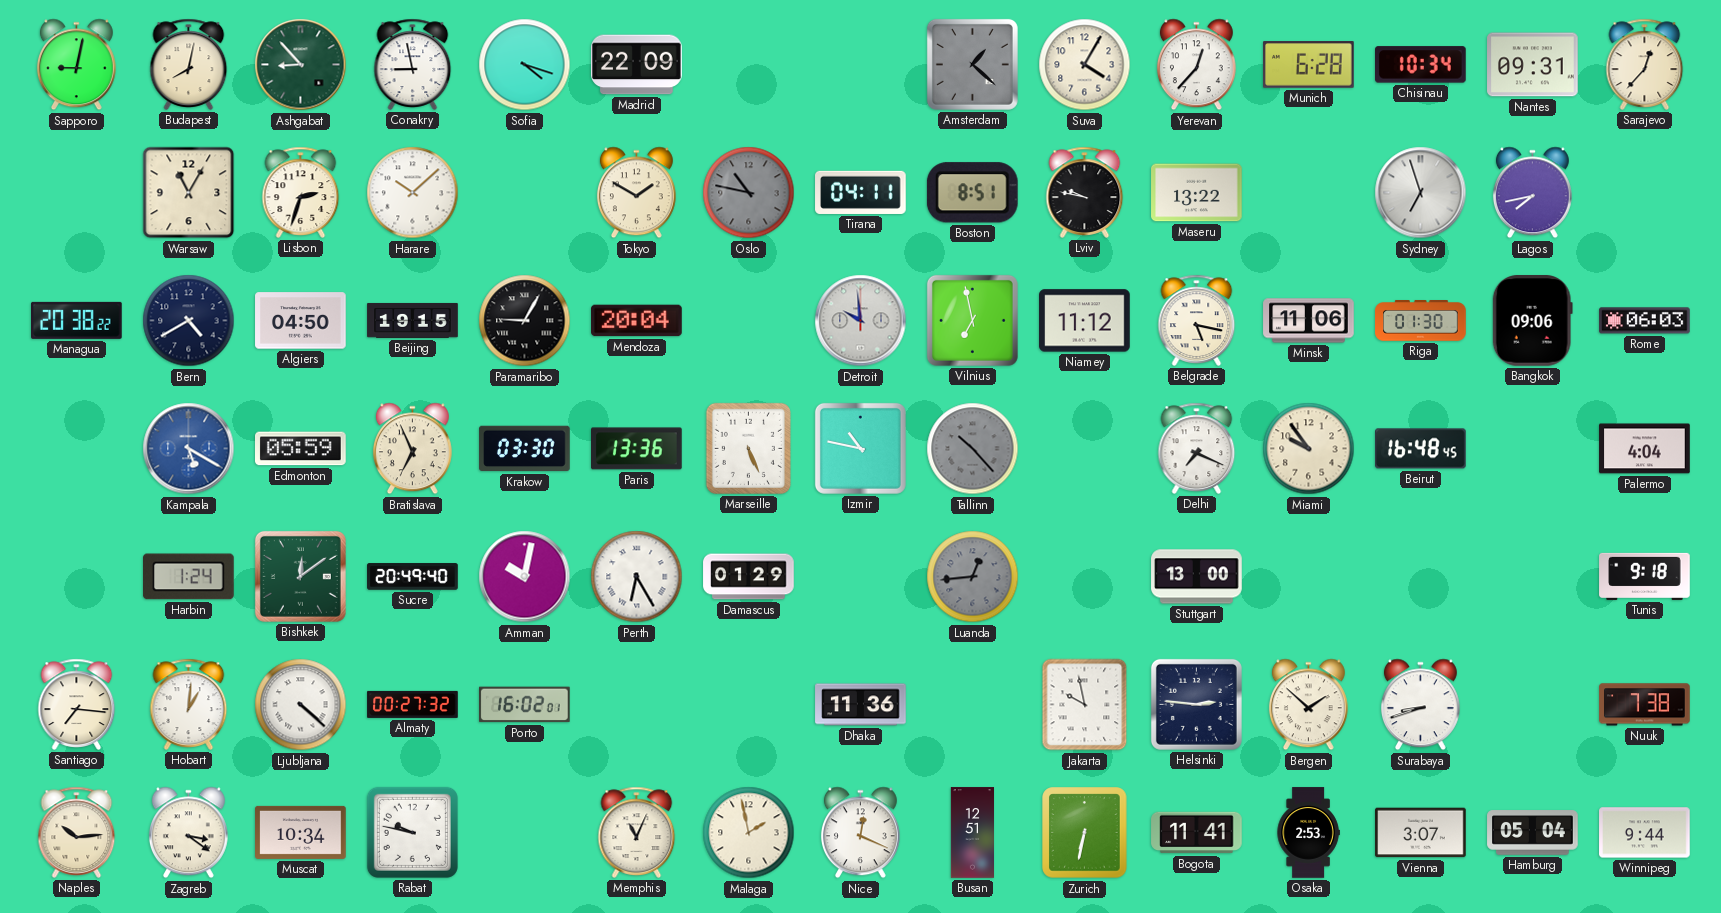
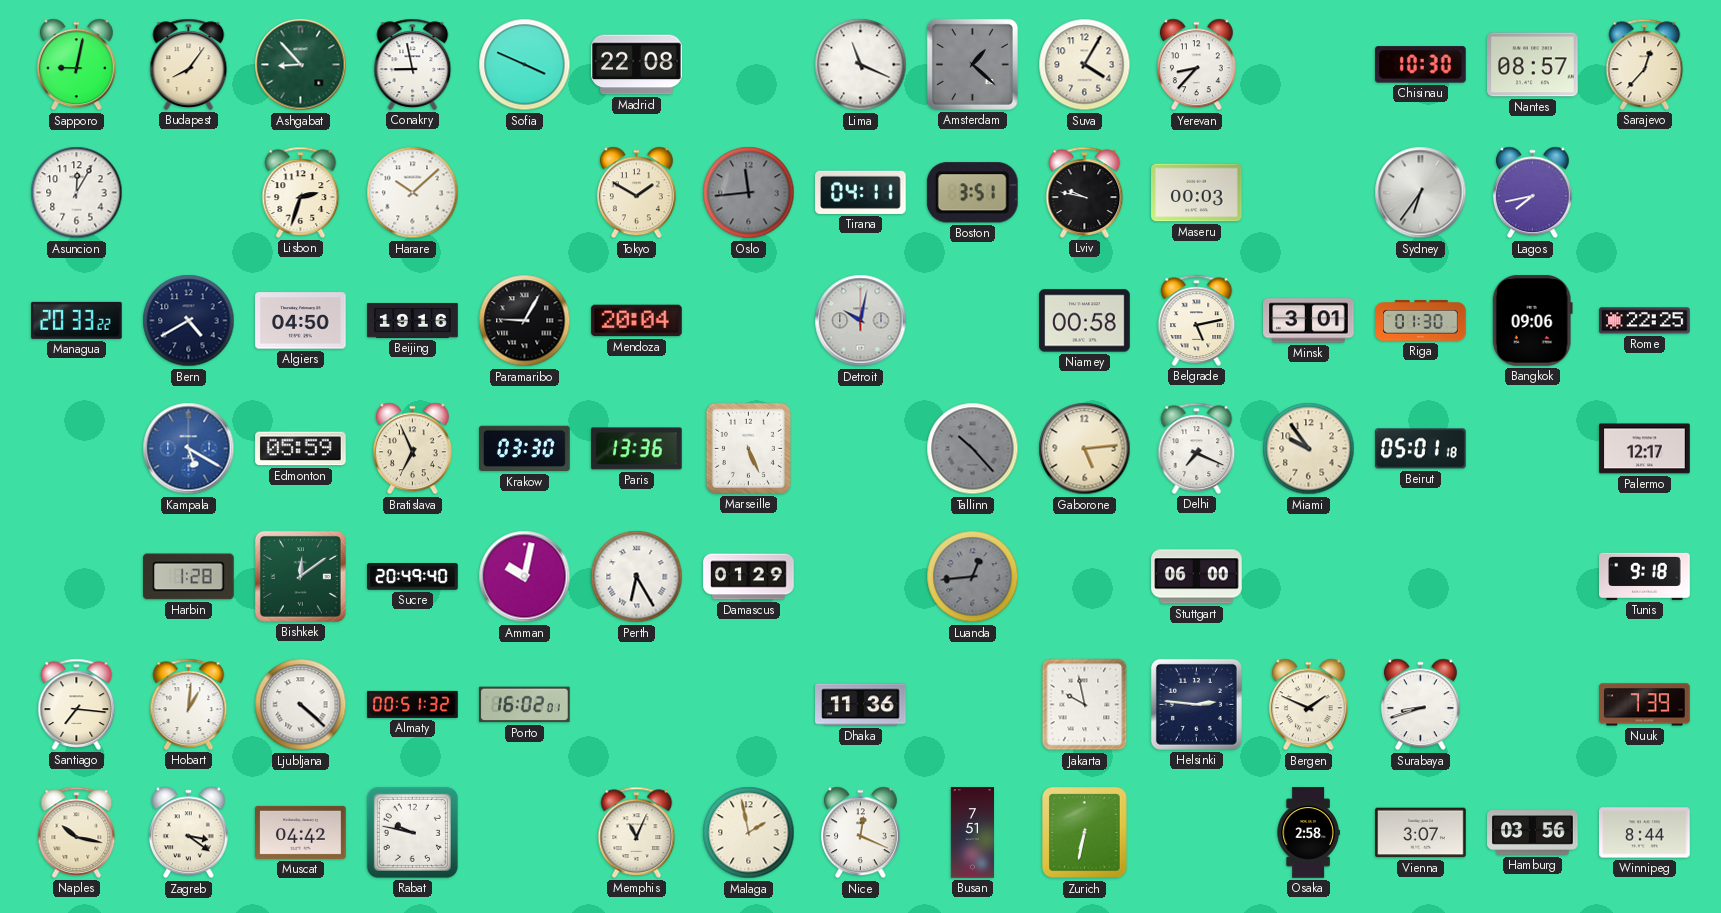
Budapest: 8:02 -> 8:06 (189, 64)
Sofia: 4:18 -> 3:49 (525, 65)
Madrid: 22:09 -> 22:08 (637, 65)
Lima: none -> 11:19 (861, 65)
Yerevan: 12:37 -> 8:37 (1196, 65)
Munich: 6:28 -> none (1309, 65)
Chisinau: 10:34 -> 10:30 (1421, 65)
Nantes: 09:31 -> 08:57 (1533, 65)
Asuncion: none -> 12:05 (77, 193)
Warsaw: 11:05 -> none (189, 193)
Oslo: 10:47 -> 11:44 (749, 193)
Boston: 8:51 -> 3:51 (972, 193)
Maseru: 13:22 -> 00:03 (1197, 193)
Sydney: 6:57 -> 6:36 (1421, 193)
Managua: 20:38 -> 20:33 (77, 320)
Beijing: 19:15 -> 19:16 (413, 320)
Detroit: 9:59 -> 10:02 (861, 321)
Vilnius: 6:58 -> none (972, 320)
Niamey: 11:12 -> 00:58 (1085, 321)
Belgrade: 5:17 -> 5:13 (1197, 320)
Minsk: 11:06 -> 3:01 (1309, 321)
Rome: 06:03 -> 22:25 (1645, 321)
Izmir: 10:47 -> none (860, 448)
Gaborone: none -> 5:14 (1085, 449)
Beirut: 16:48 -> 05:01 (1421, 449)
Palermo: 4:04 -> 12:17 (1645, 449)
Harbin: 1:24 -> 1:28 (189, 577)
Stuttgart: 13:00 -> 06:00 (1197, 577)
Almaty: 00:27 -> 00:51 (413, 704)
Bergen: 1:52 -> 1:49 (1308, 705)
Nuuk: 7:38 -> 7:39 (1645, 705)
Naples: 10:14 -> 10:17 (77, 832)
Muscat: 10:34 -> 04:42 (301, 832)
Busan: 12:51 -> 7:51 (972, 833)
Bogota: 11:41 -> none (1197, 833)
Osaka: 2:53 -> 2:58 (1308, 833)
Hamburg: 05:04 -> 03:56 (1533, 833)
Winnipeg: 9:44 -> 8:44 (1645, 833)
